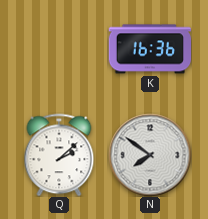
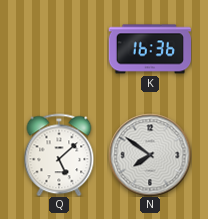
Q: 2:08 -> 5:08 (59, 155)
